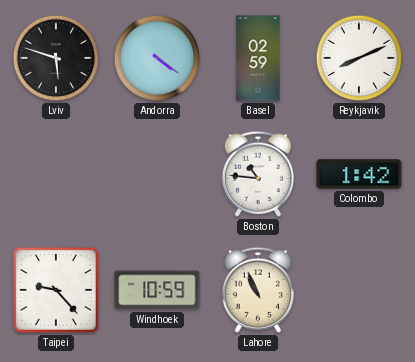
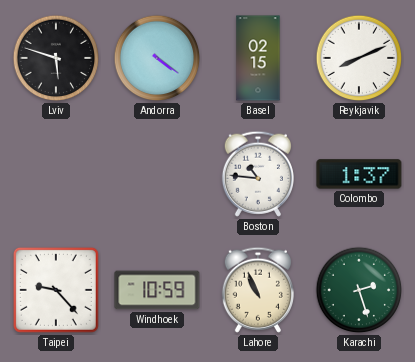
Basel: 02:59 -> 02:15 (258, 58)
Colombo: 1:42 -> 1:37 (359, 174)
Karachi: none -> 2:27 (359, 290)
